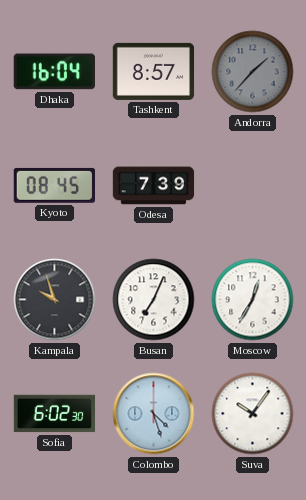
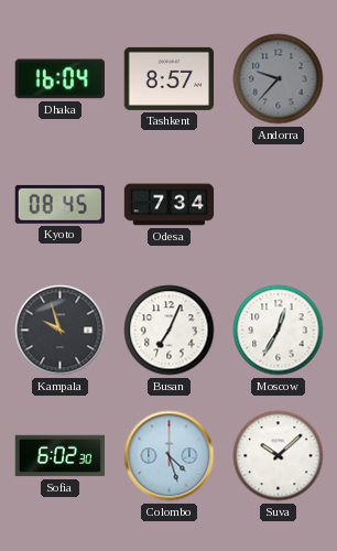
Andorra: 1:37 -> 9:37 (279, 79)
Odesa: 7:39 -> 7:34 (170, 205)
Suva: 10:06 -> 10:08 (279, 456)
